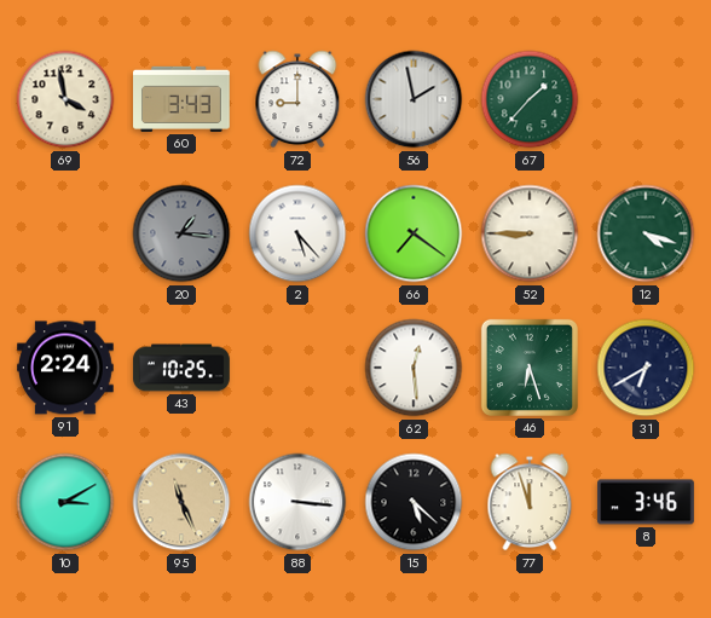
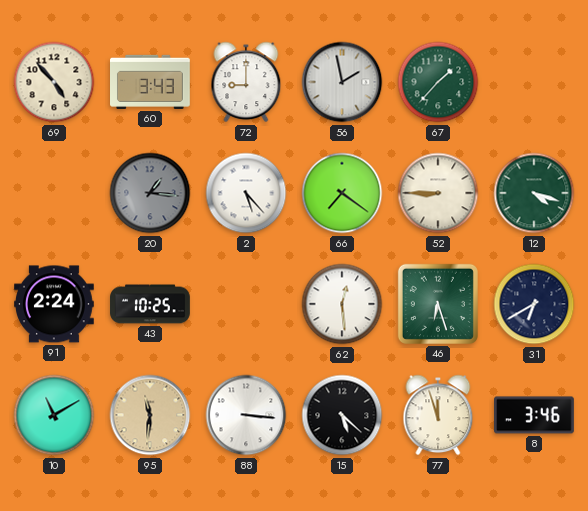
69: 3:58 -> 4:53 (54, 82)
10: 3:10 -> 11:10 (54, 415)
95: 11:26 -> 11:31 (150, 415)
